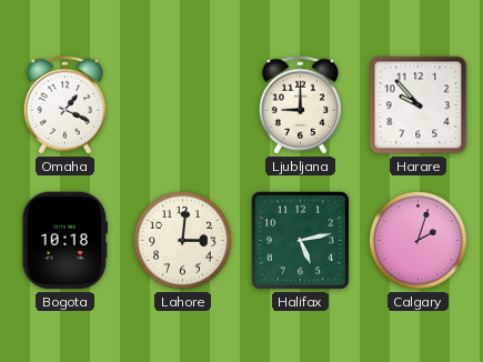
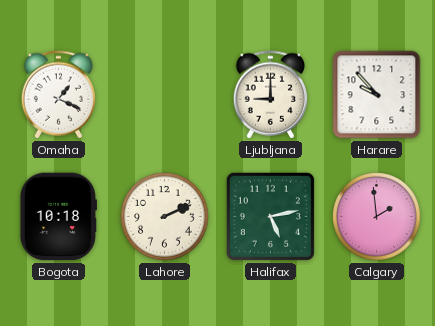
Lahore: 3:01 -> 2:11 (165, 217)
Calgary: 2:03 -> 1:59 (377, 217)
